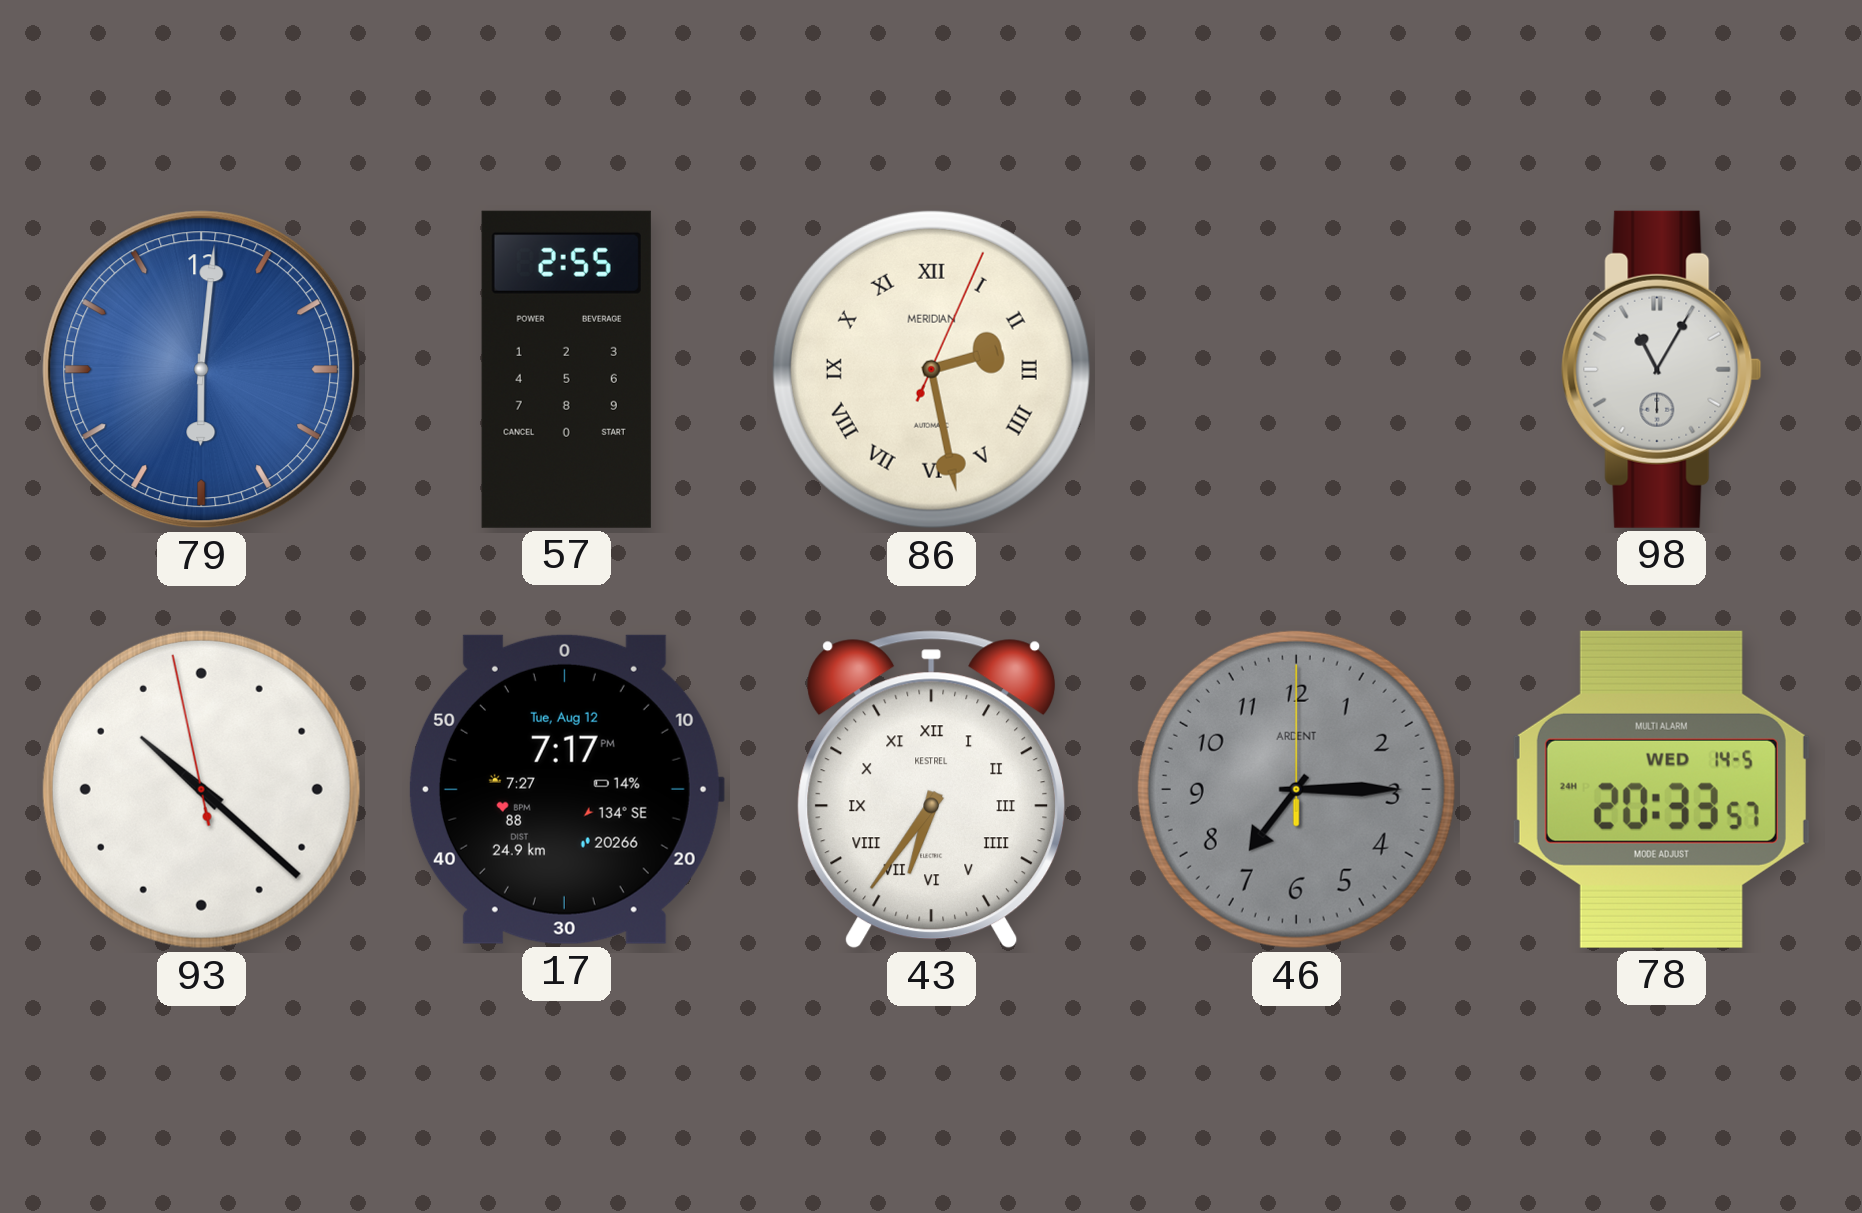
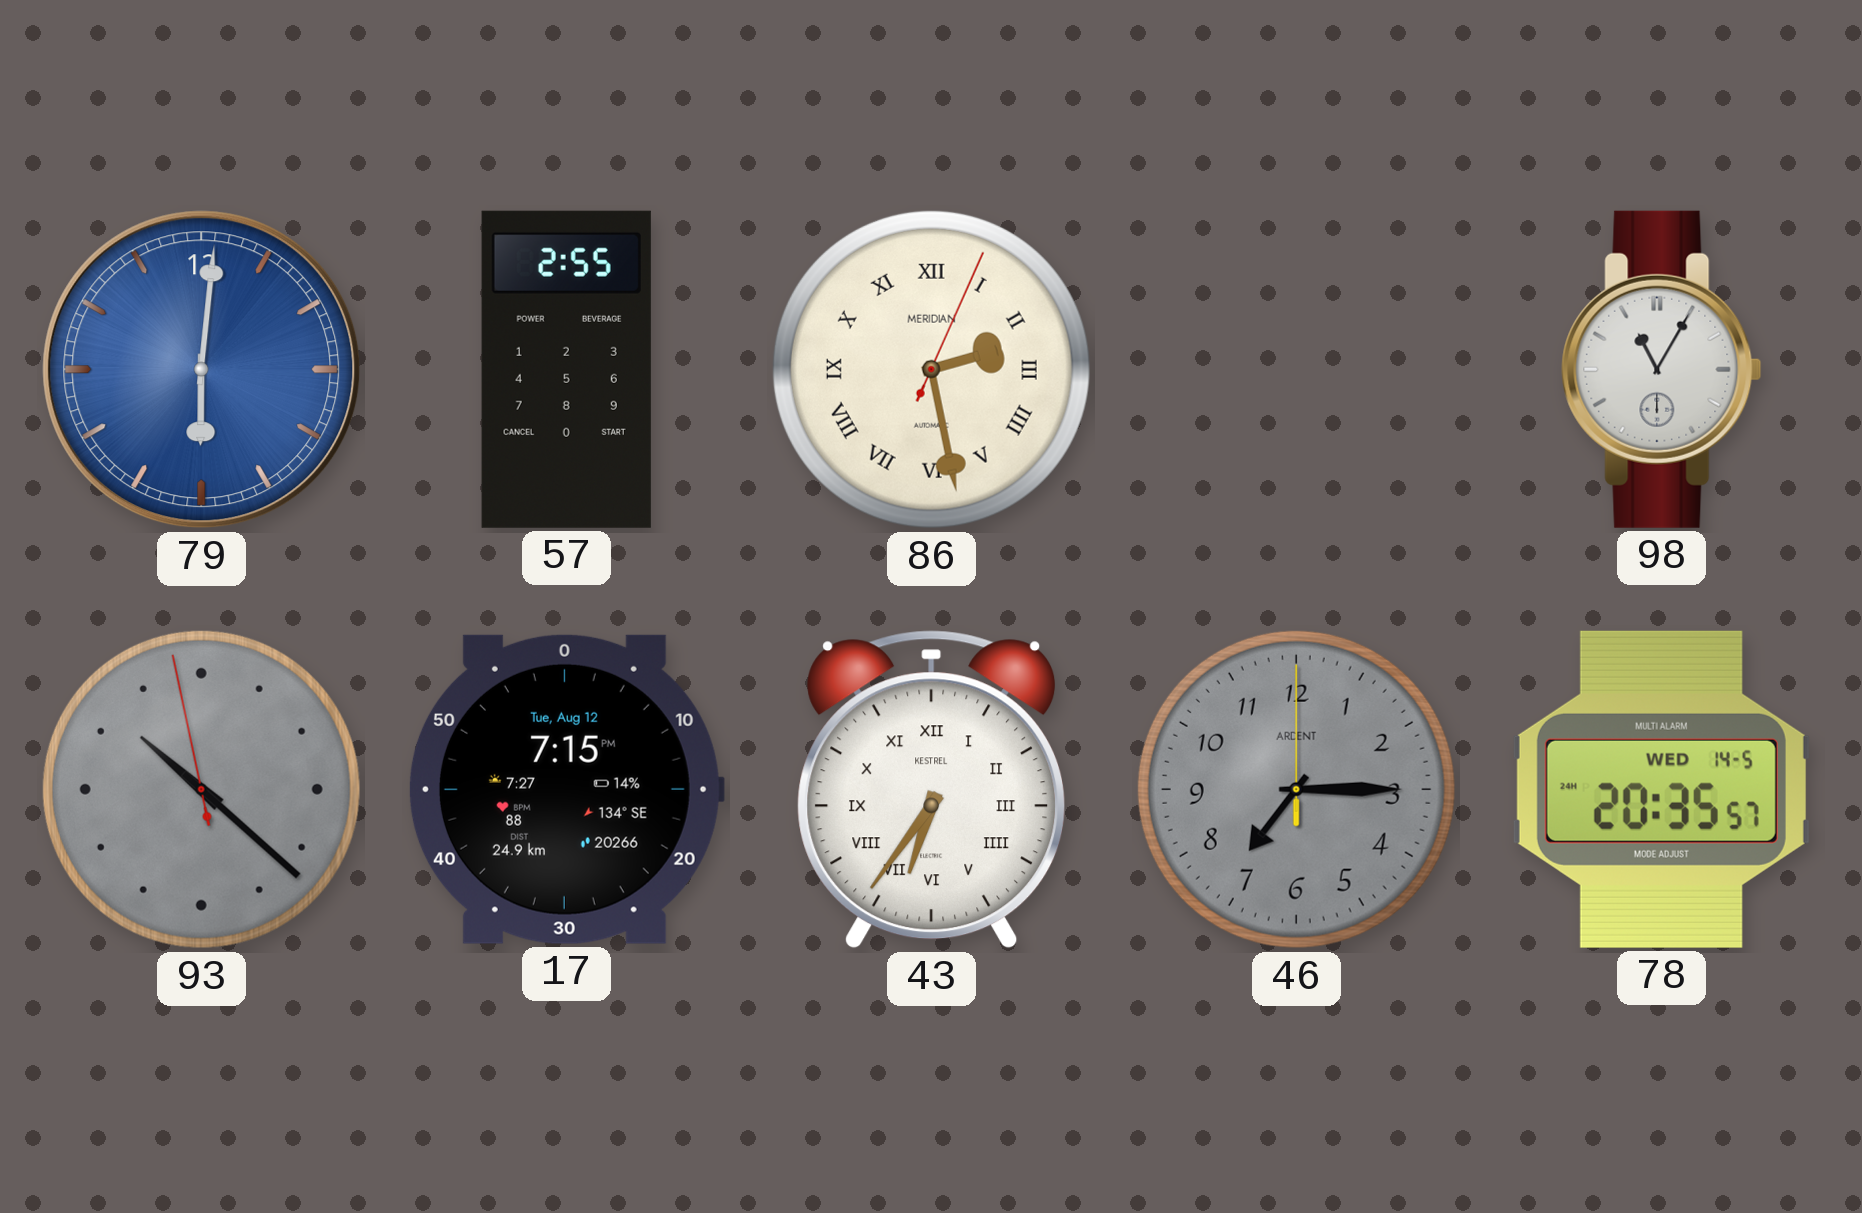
93 dial: white -> grey (201, 789)
17: 7:17 -> 7:15 (566, 789)
78: 20:33 -> 20:35 (1661, 789)
